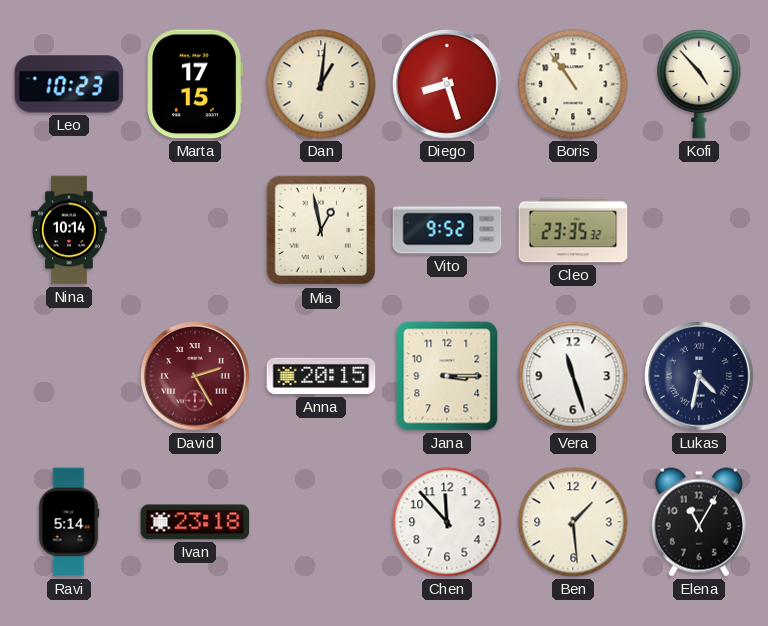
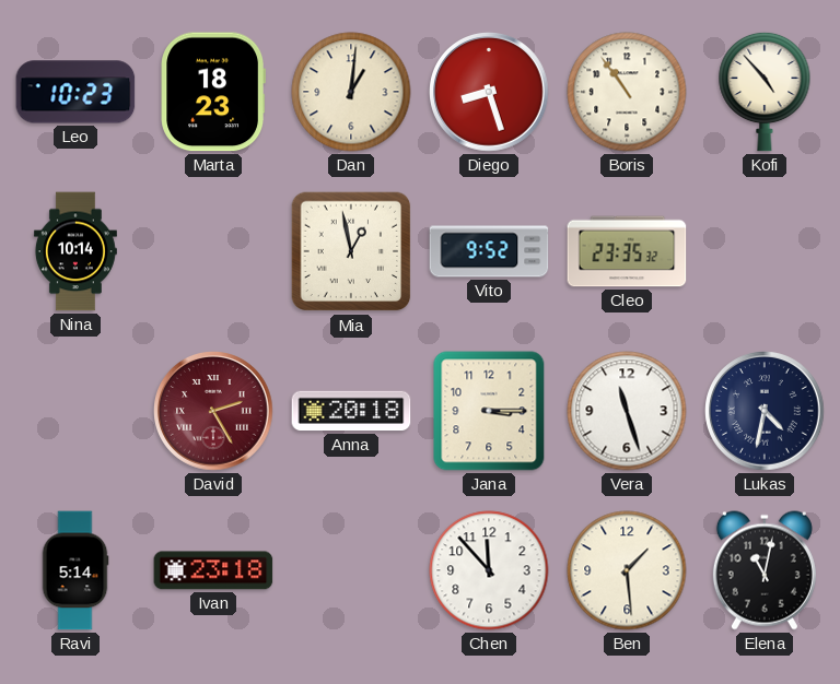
Marta: 17:15 -> 18:23 (212, 92)
Anna: 20:15 -> 20:18 (351, 411)
Elena: 11:05 -> 11:02 (765, 570)
